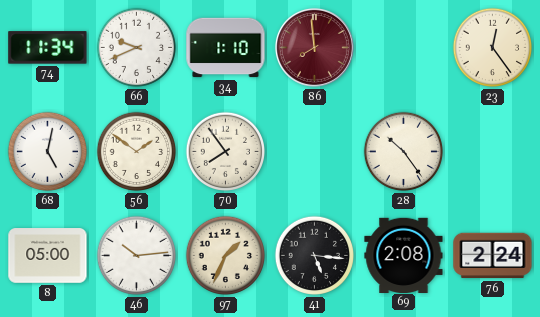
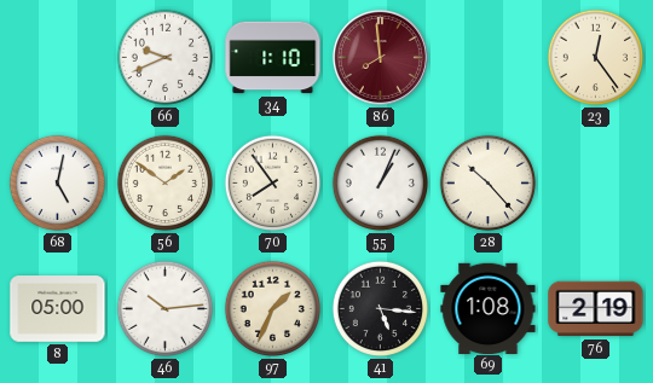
74: 11:34 -> none (48, 48)
55: none -> 1:04 (381, 184)
28: 10:24 -> 10:23 (489, 184)
69: 2:08 -> 1:08 (489, 308)
76: 2:24 -> 2:19 (596, 309)
